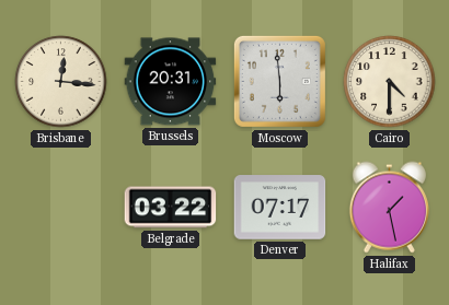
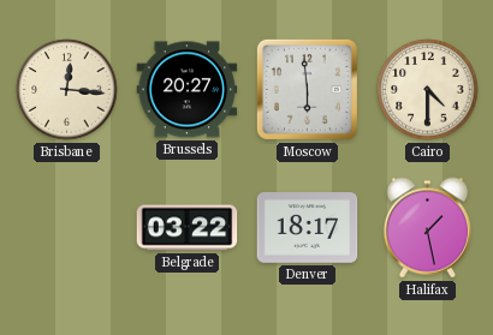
Brussels: 20:31 -> 20:27 (188, 90)
Denver: 07:17 -> 18:17 (308, 228)
